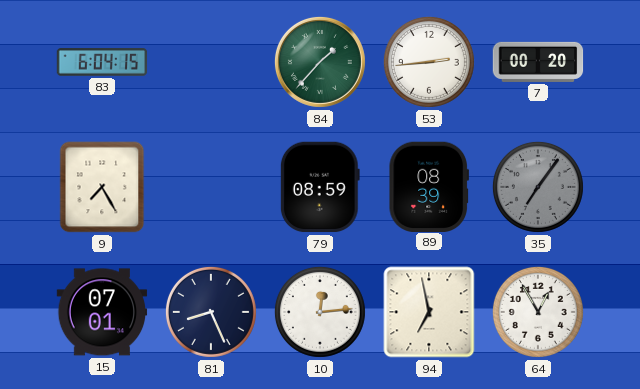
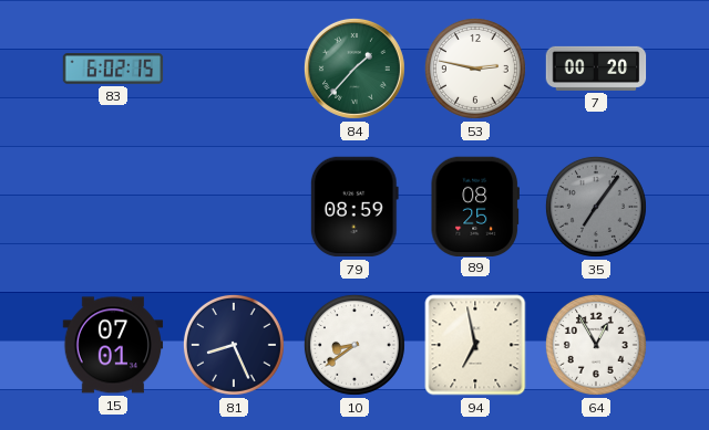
83: 6:04 -> 6:02 (113, 69)
53: 2:44 -> 2:47 (475, 69)
9: 7:25 -> none (102, 187)
89: 08:39 -> 08:25 (474, 206)
10: 12:14 -> 8:39 (354, 345)
